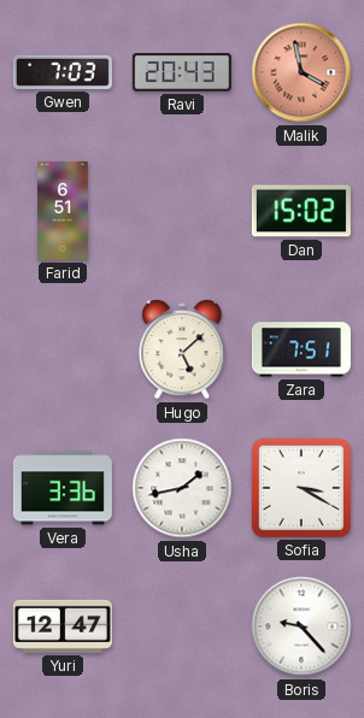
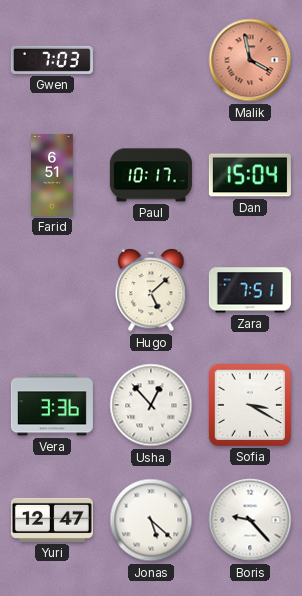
Ravi: 20:43 -> none (182, 72)
Paul: none -> 10:17 (151, 175)
Dan: 15:02 -> 15:04 (250, 175)
Usha: 1:43 -> 12:53 (151, 405)
Jonas: none -> 5:22 (151, 520)
